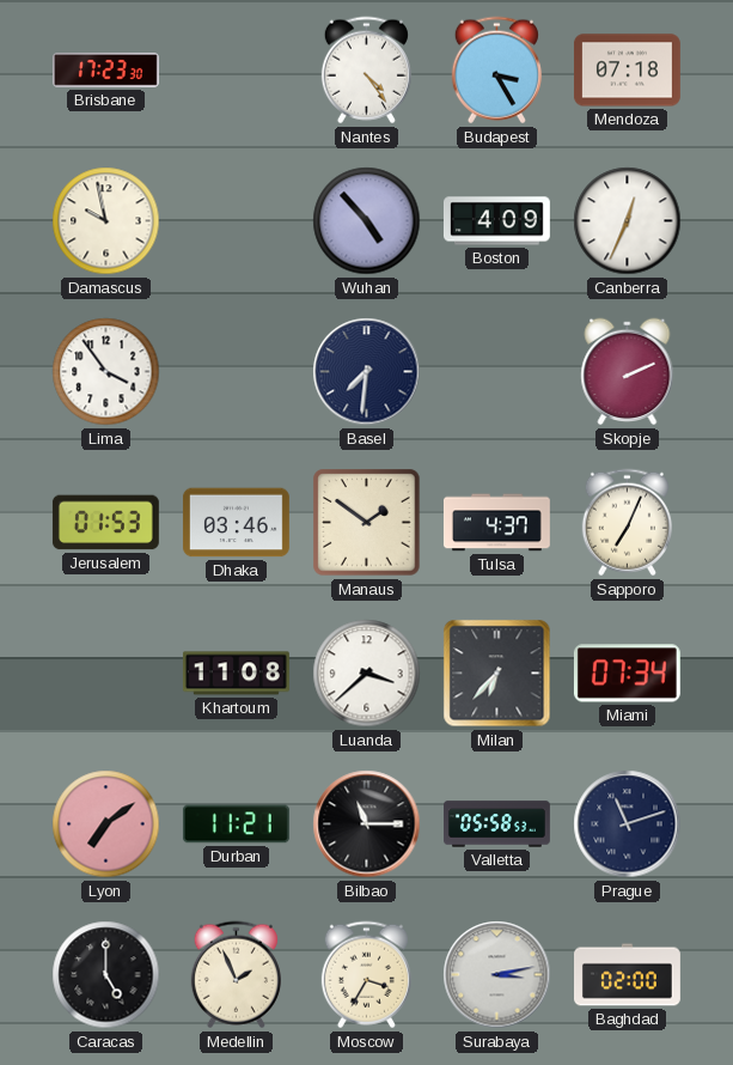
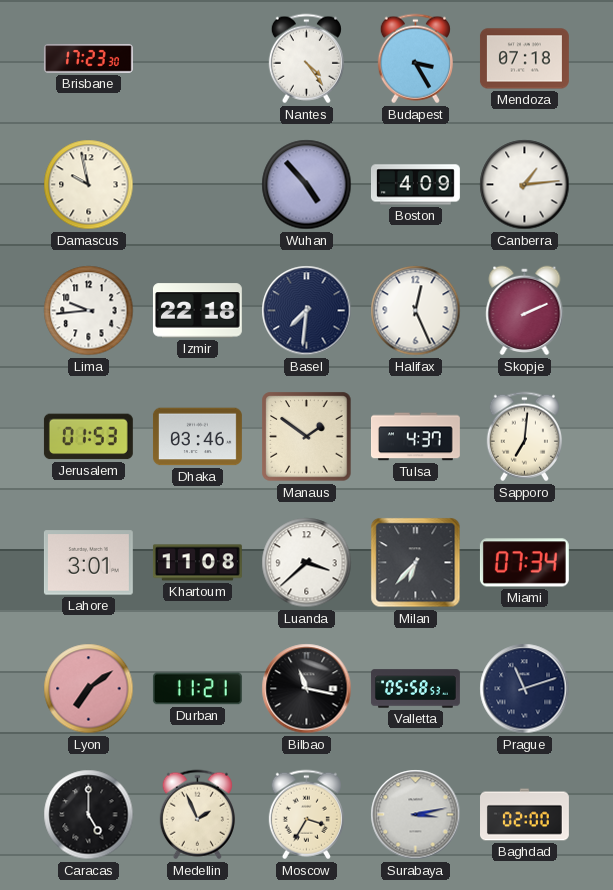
Canberra: 12:34 -> 1:14 (525, 185)
Lima: 3:54 -> 9:44 (89, 311)
Izmir: none -> 22:18 (197, 311)
Halifax: none -> 12:26 (416, 311)
Sapporo: 7:04 -> 7:01 (524, 437)
Lahore: none -> 3:01 (88, 563)
Bilbao: 11:15 -> 11:17 (307, 689)
